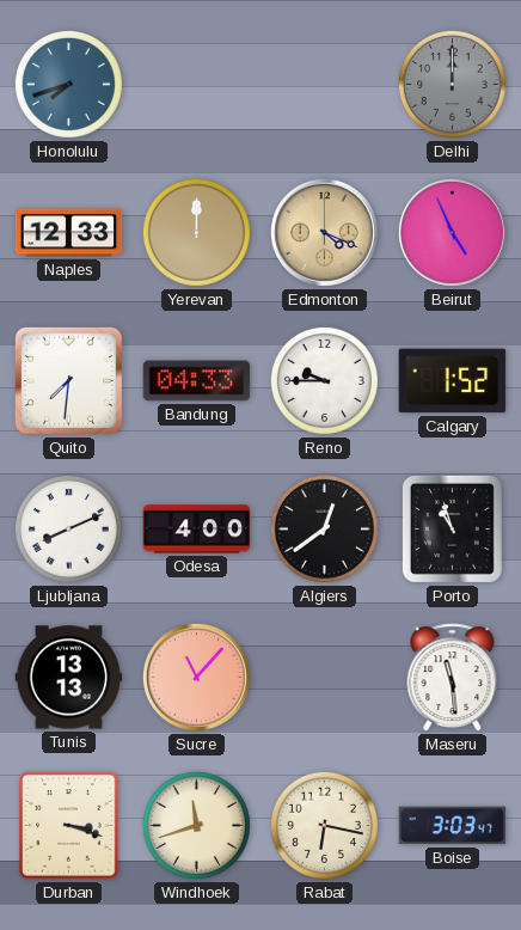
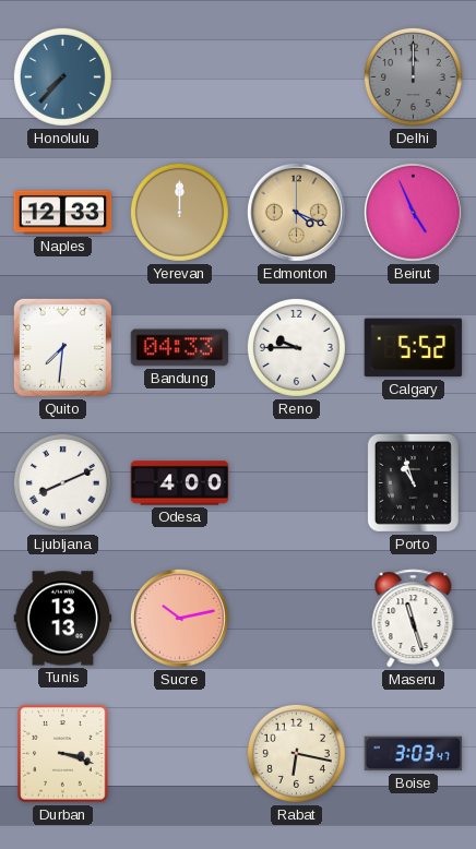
Honolulu: 7:42 -> 7:37 (62, 76)
Calgary: 1:52 -> 5:52 (414, 348)
Algiers: 12:39 -> none (324, 528)
Sucre: 11:07 -> 10:13 (179, 618)
Maseru: 11:29 -> 11:27 (414, 619)
Windhoek: 11:42 -> none (196, 825)
